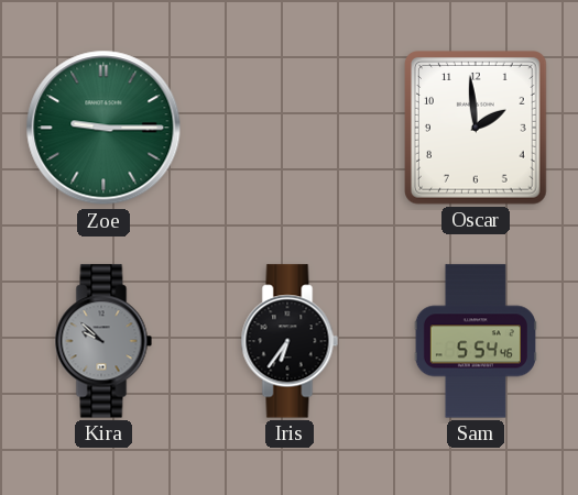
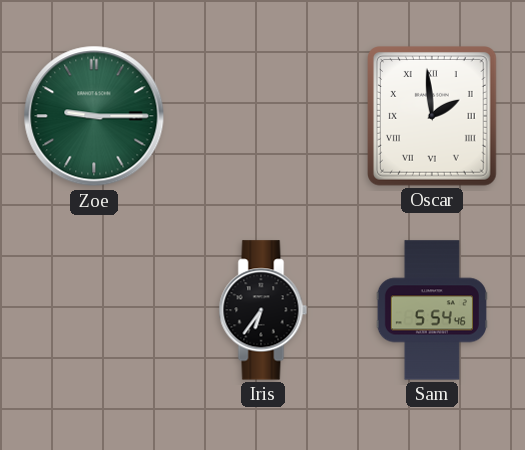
Oscar numerals: Arabic -> Roman (433, 117)
Kira: 9:52 -> none (103, 341)
